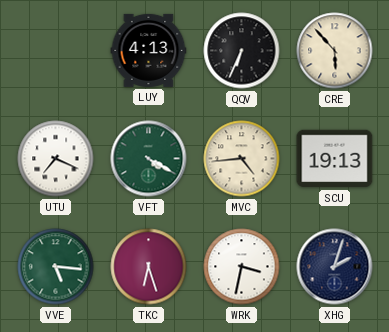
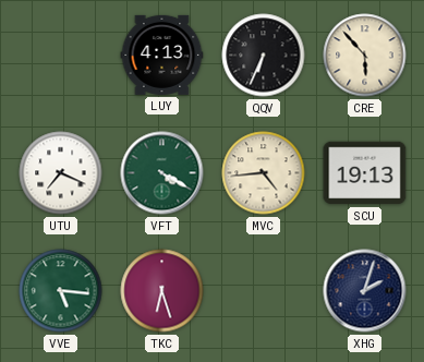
WRK: 3:32 -> none (242, 267)
